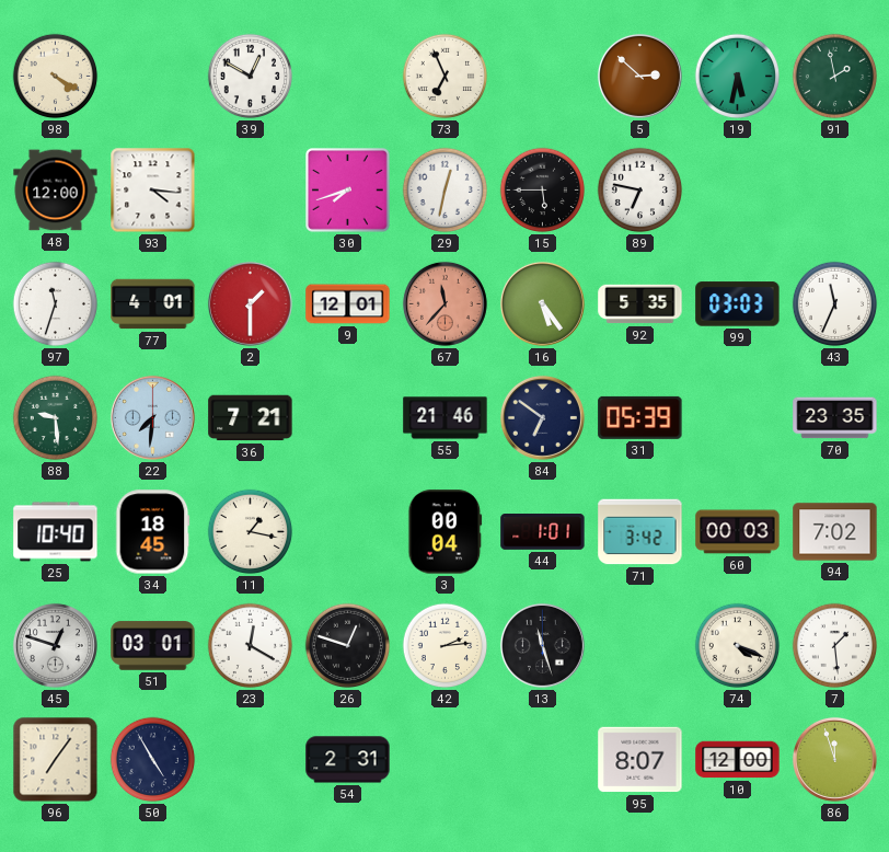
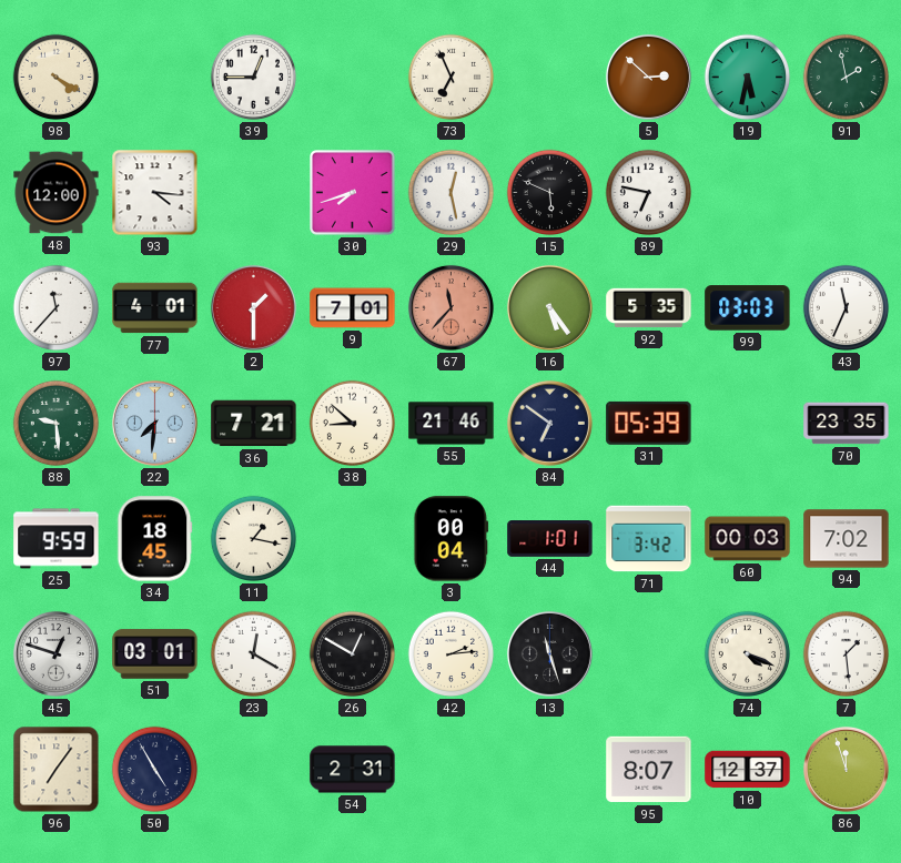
39: 12:50 -> 12:45 (254, 78)
29: 12:32 -> 12:28 (452, 193)
15: 5:45 -> 5:49 (550, 193)
97: 11:33 -> 11:37 (57, 308)
9: 12:01 -> 7:01 (353, 308)
38: none -> 8:52 (353, 424)
25: 10:40 -> 9:59 (57, 539)
26: 12:48 -> 12:50 (353, 654)
10: 12:00 -> 12:37 (748, 770)
